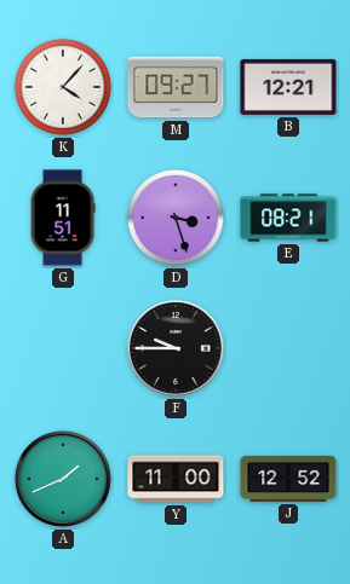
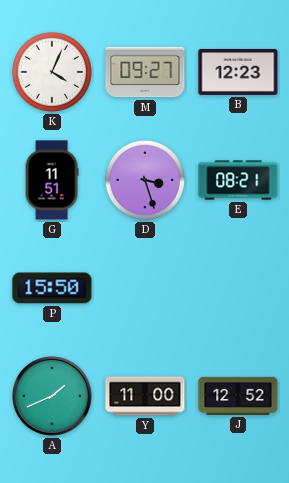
K: 4:07 -> 4:04 (52, 72)
B: 12:21 -> 12:23 (238, 72)
P: none -> 15:50 (52, 288)
F: 9:45 -> none (176, 348)
